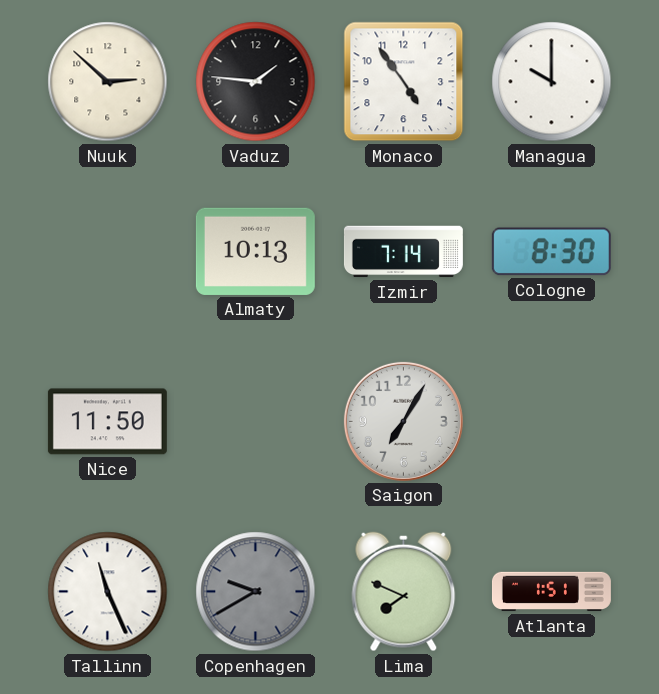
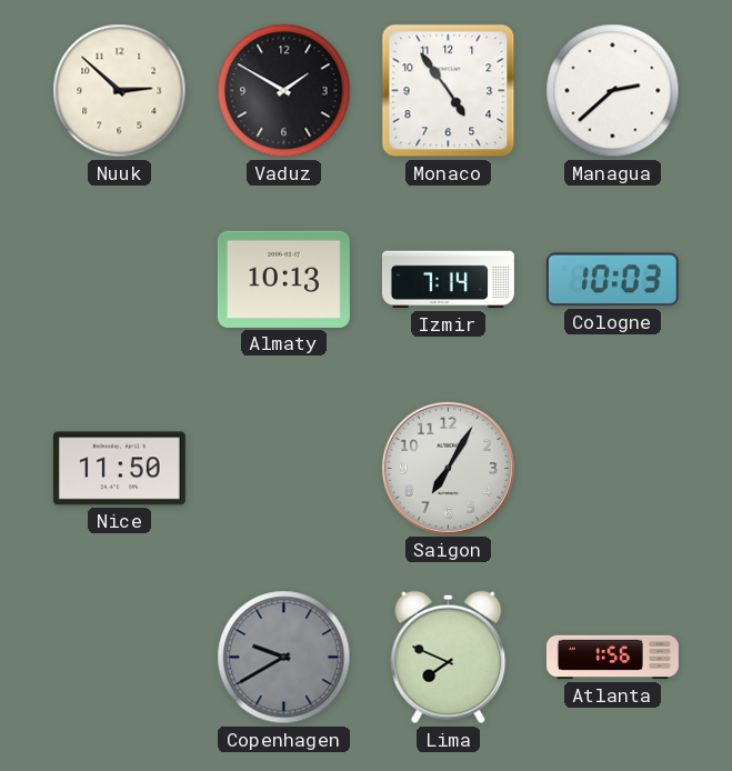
Vaduz: 1:46 -> 1:50 (284, 91)
Managua: 10:00 -> 2:38 (613, 91)
Cologne: 8:30 -> 10:03 (612, 280)
Tallinn: 11:26 -> none (108, 592)
Atlanta: 1:51 -> 1:56 (612, 658)
